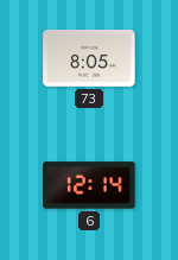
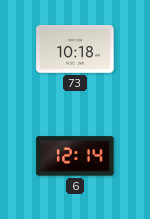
73: 8:05 -> 10:18 (75, 50)
